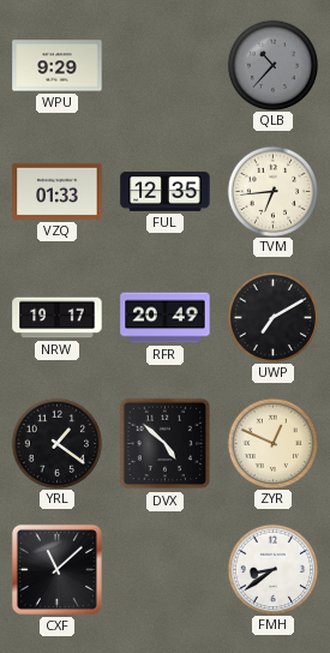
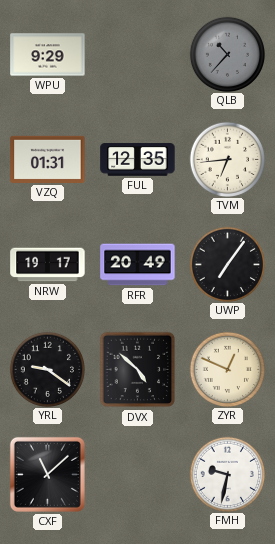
VZQ: 01:33 -> 01:31 (48, 159)
UWP: 7:10 -> 7:06 (227, 264)
YRL: 1:21 -> 9:21 (47, 369)
FMH: 8:39 -> 9:32 (227, 474)
